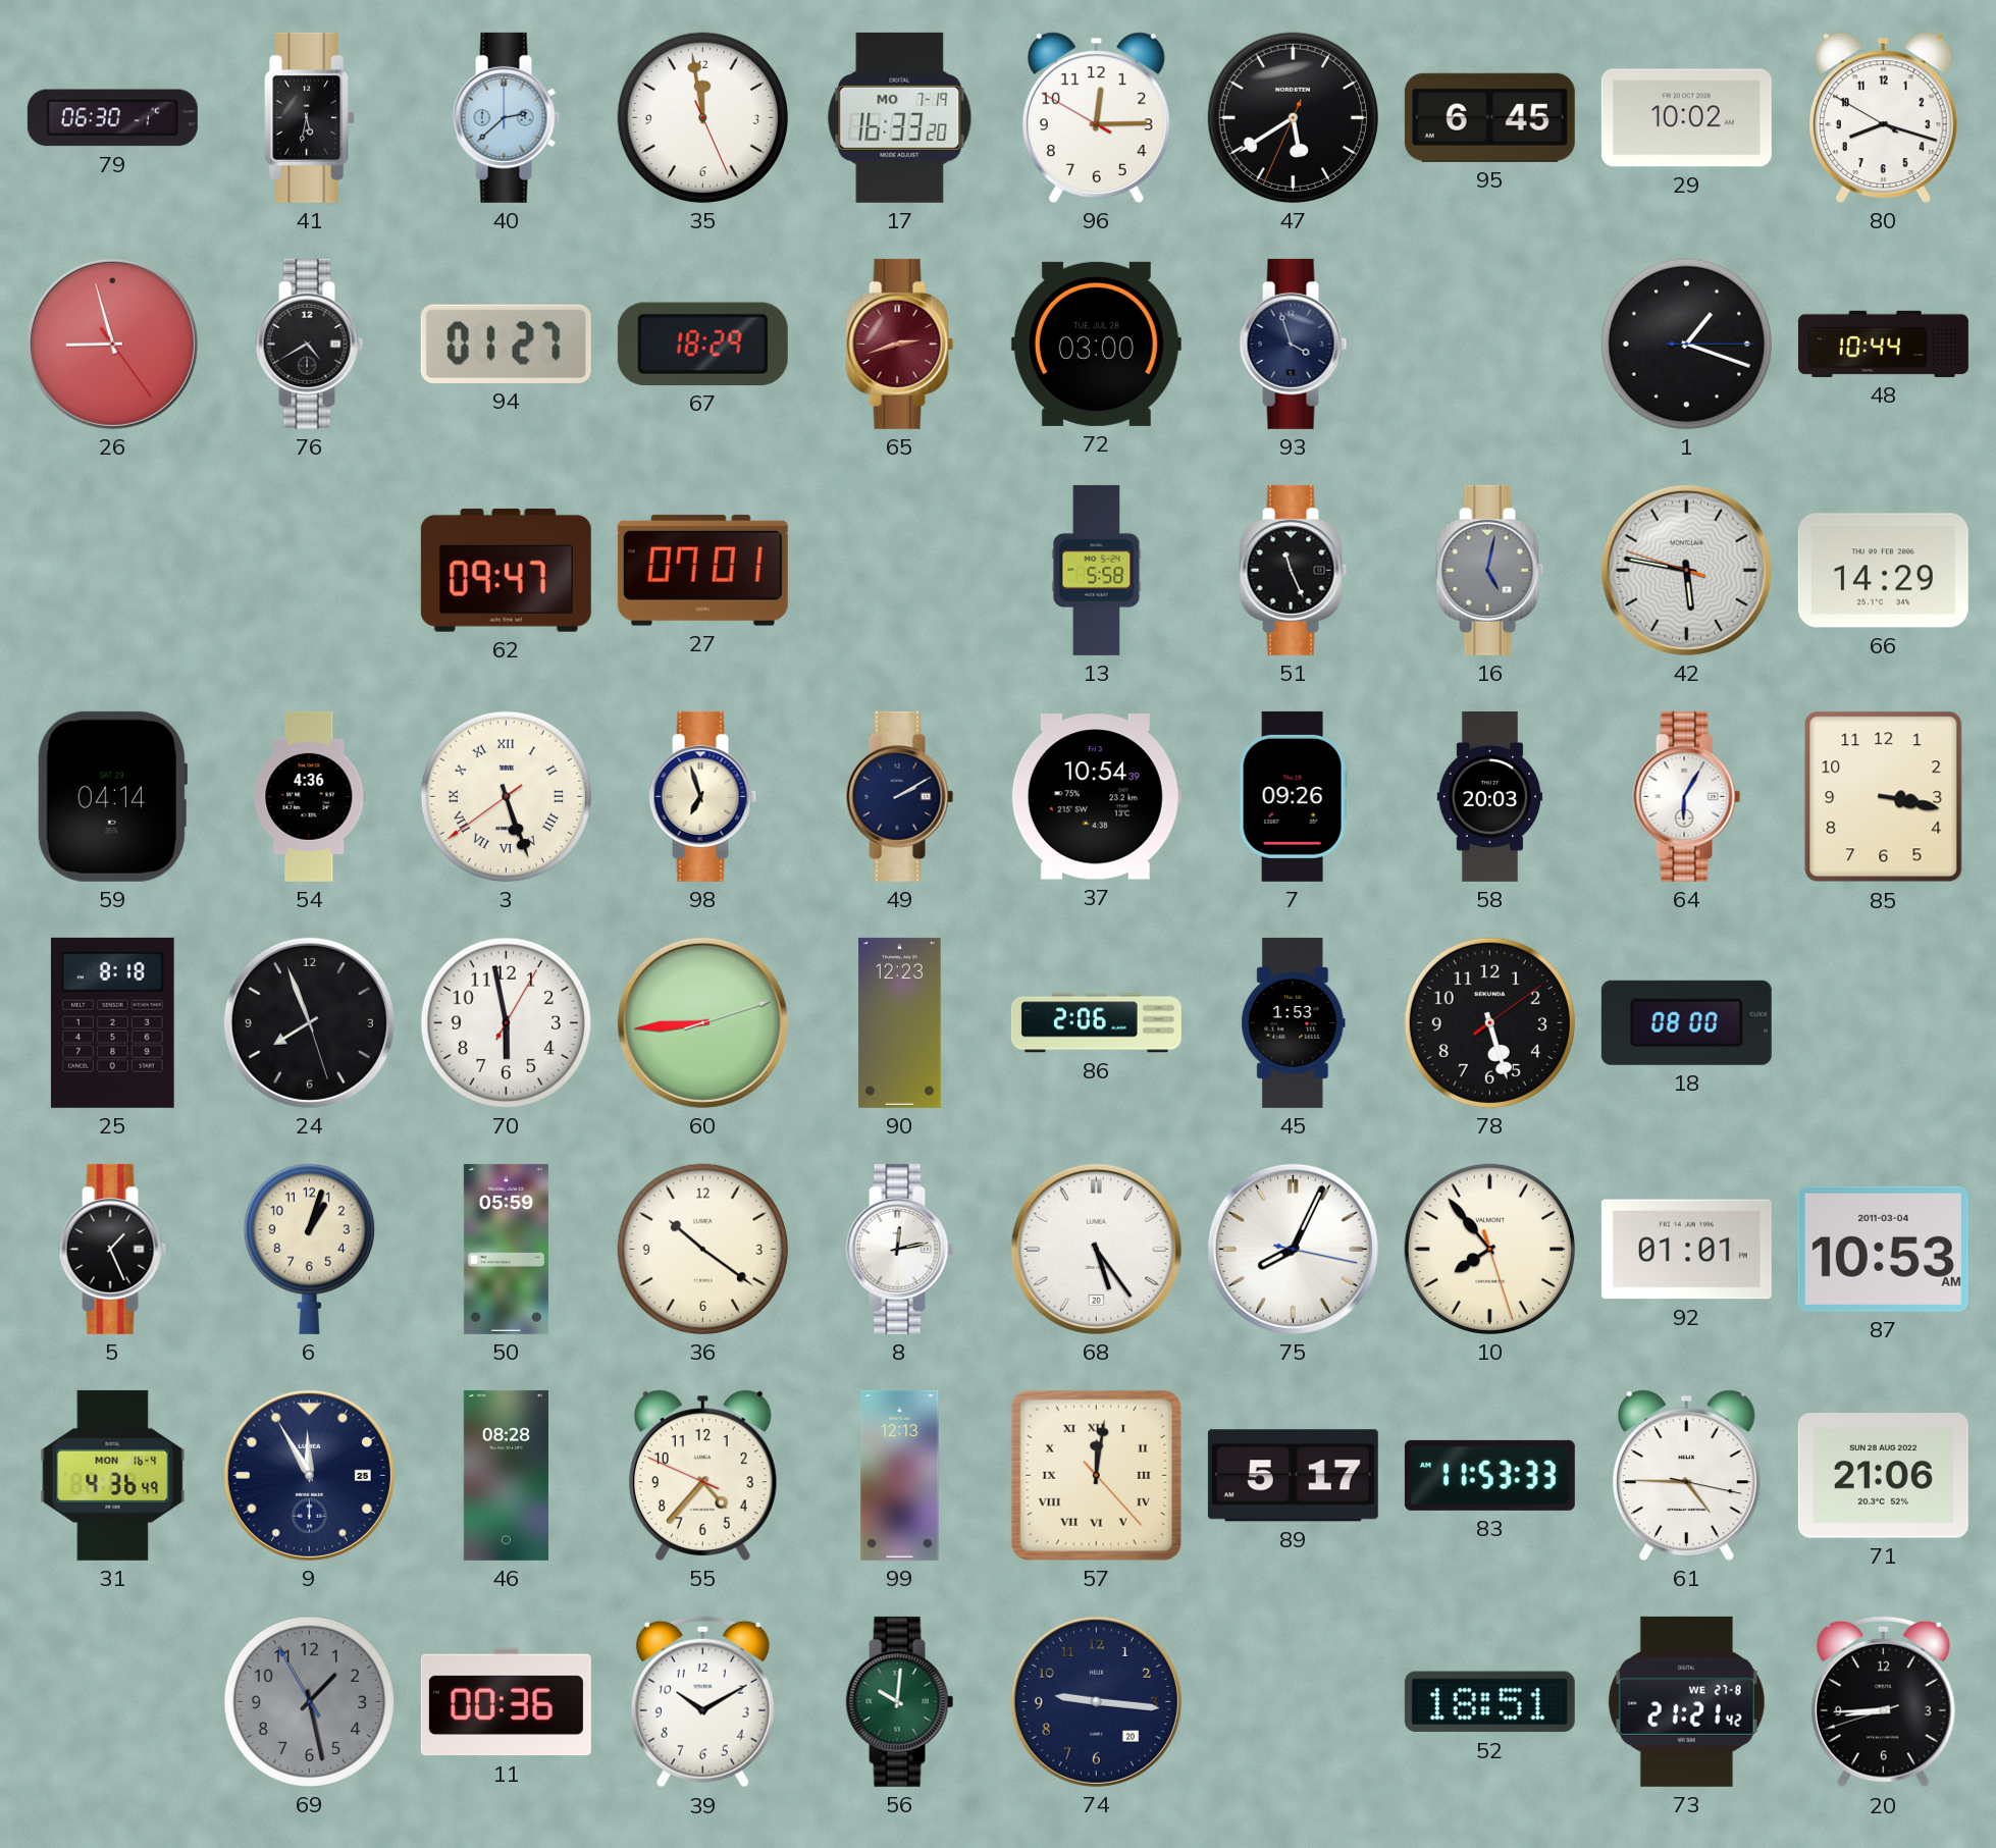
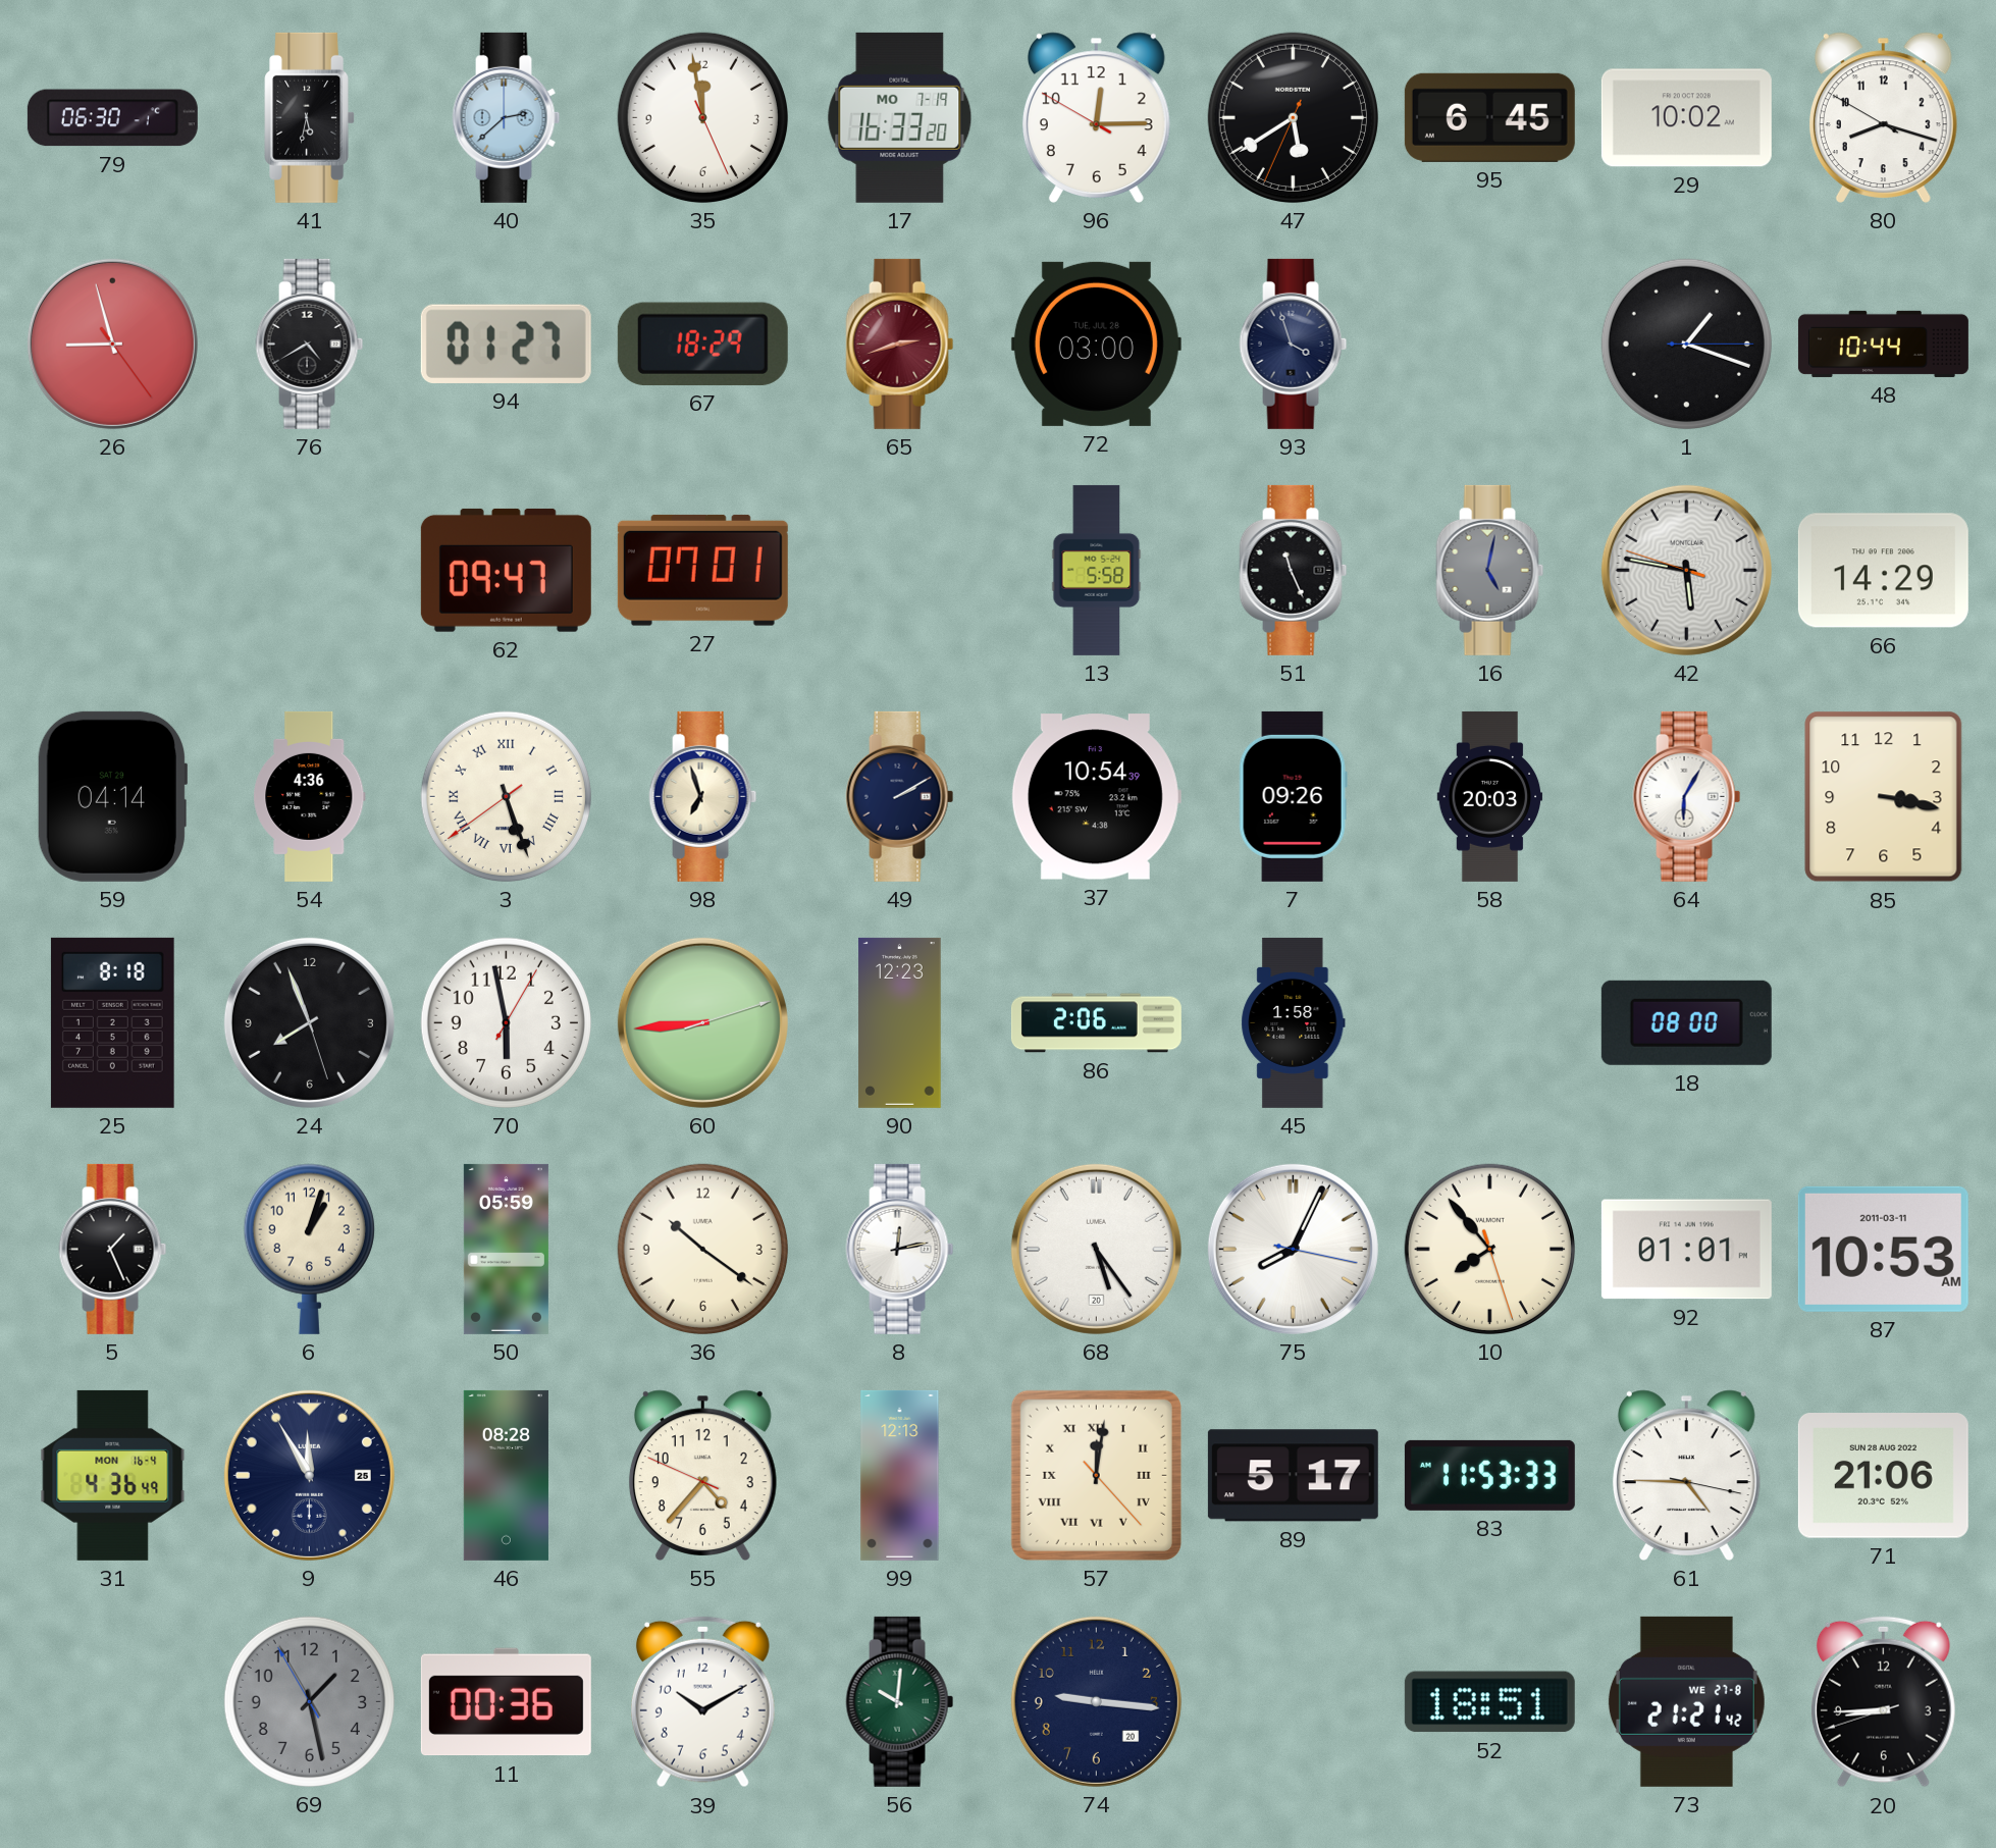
45: 1:53 -> 1:58 (1294, 1022)
78: 5:27 -> none (1489, 1022)
87 date: 2011-03-04 -> 2011-03-11 (1883, 1249)
